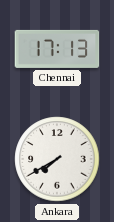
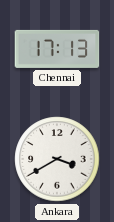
Ankara: 7:40 -> 3:40 (57, 159)
